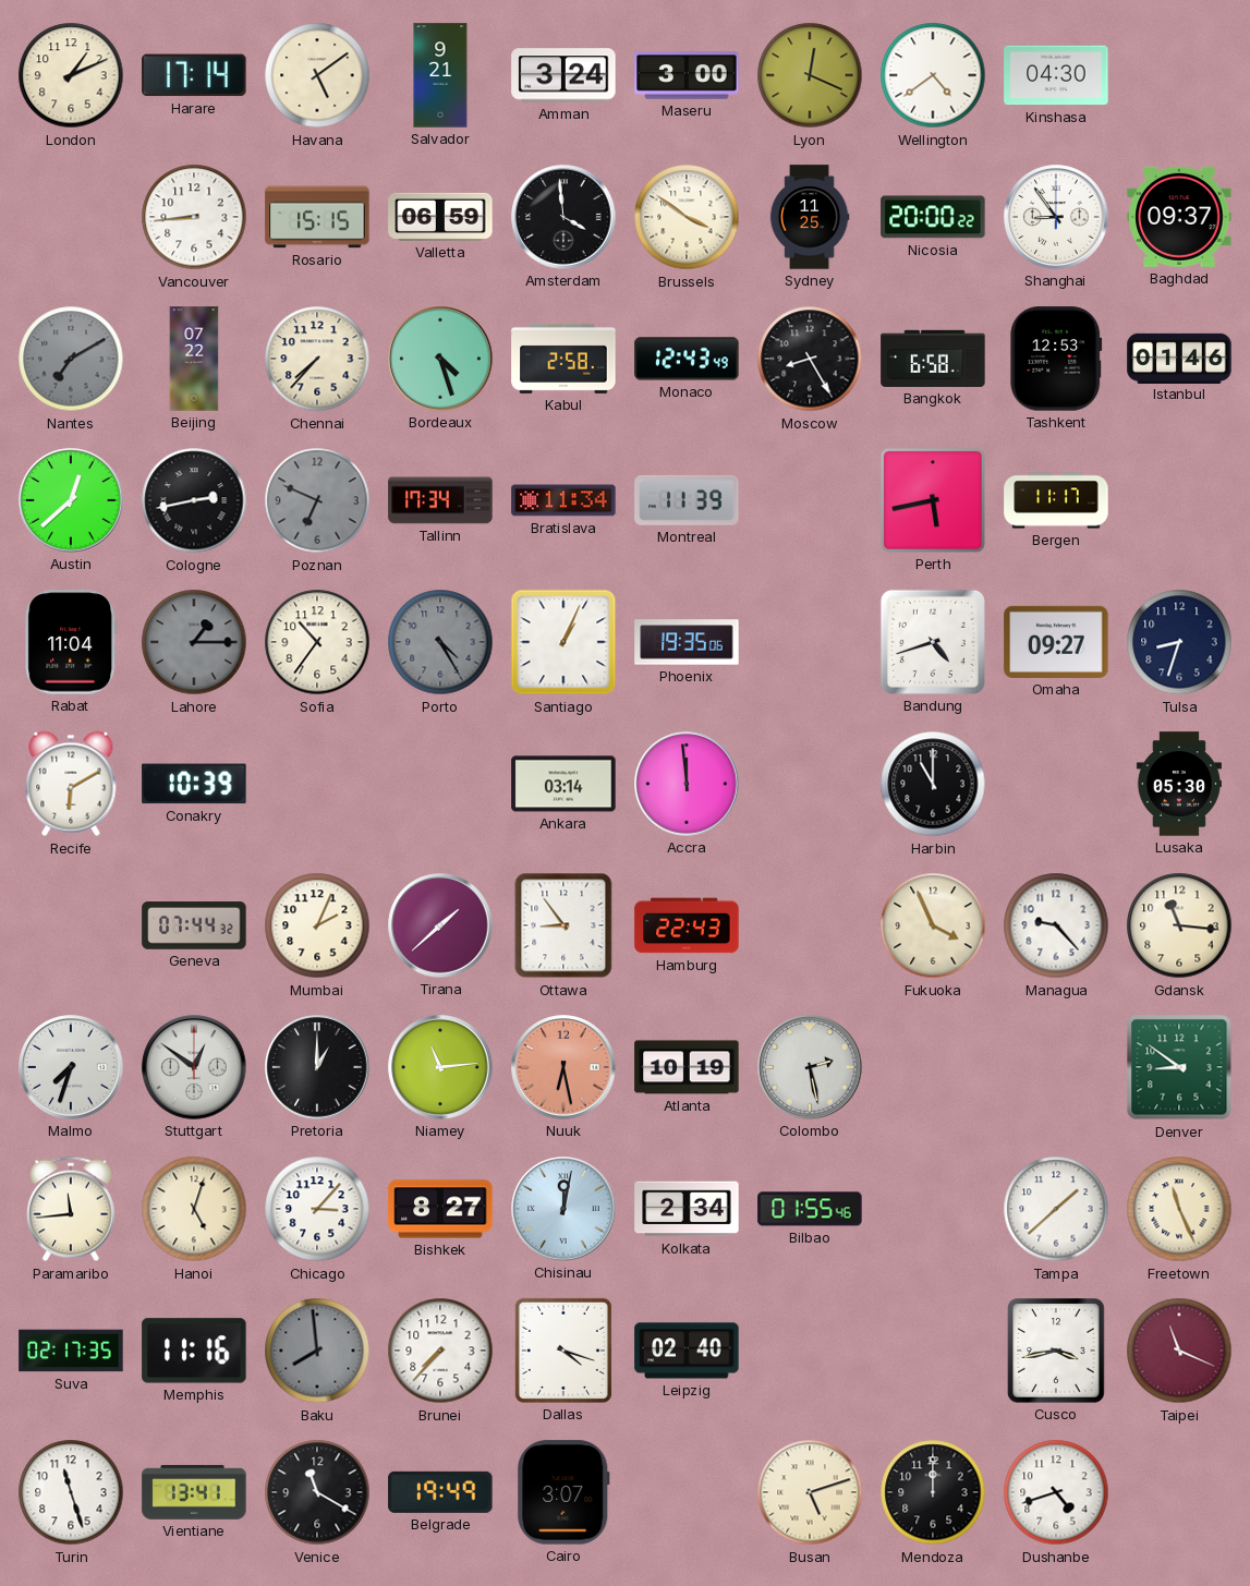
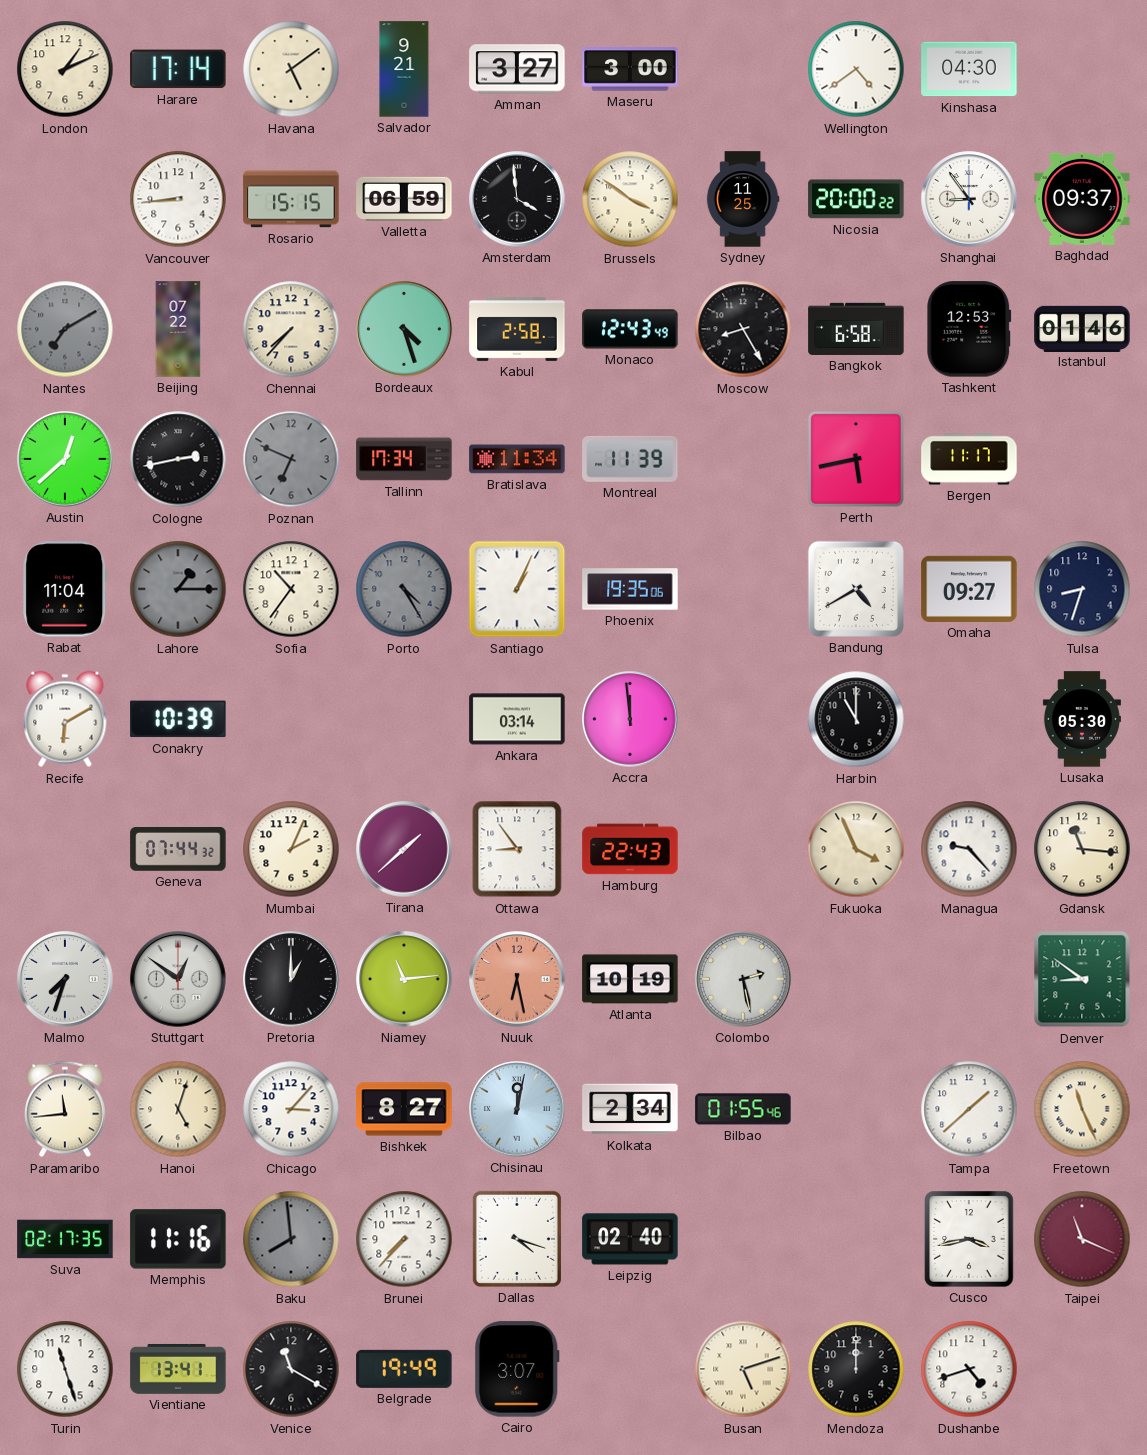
Amman: 3:24 -> 3:27 (517, 69)
Lyon: 12:19 -> none (810, 75)
Bandung: 4:42 -> 4:40 (856, 589)
